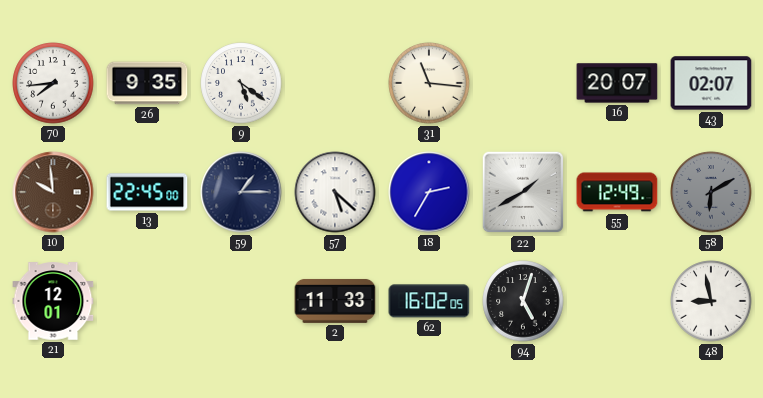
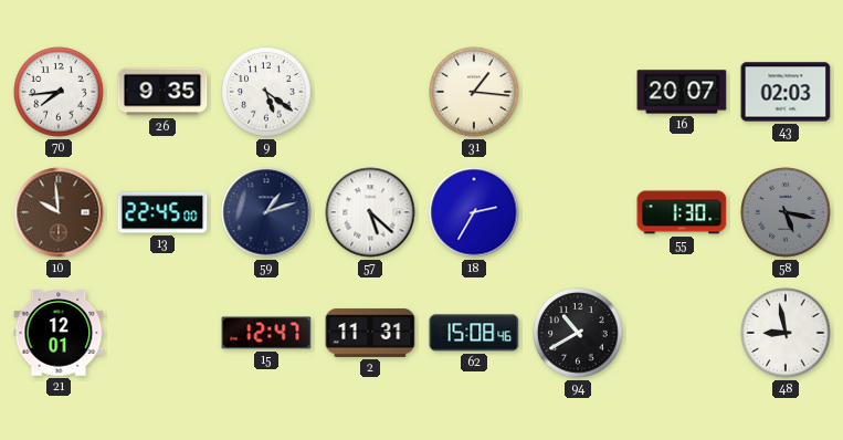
31: 11:16 -> 1:16 (474, 92)
43: 02:07 -> 02:03 (786, 92)
59: 1:15 -> 1:12 (266, 212)
22: 1:40 -> none (523, 192)
55: 12:49 -> 1:30 (682, 212)
58: 6:10 -> 5:17 (786, 212)
15: none -> 12:47 (266, 333)
2: 11:33 -> 11:31 (370, 333)
62: 16:02 -> 15:08 (474, 333)
94: 5:03 -> 10:40 (578, 333)
